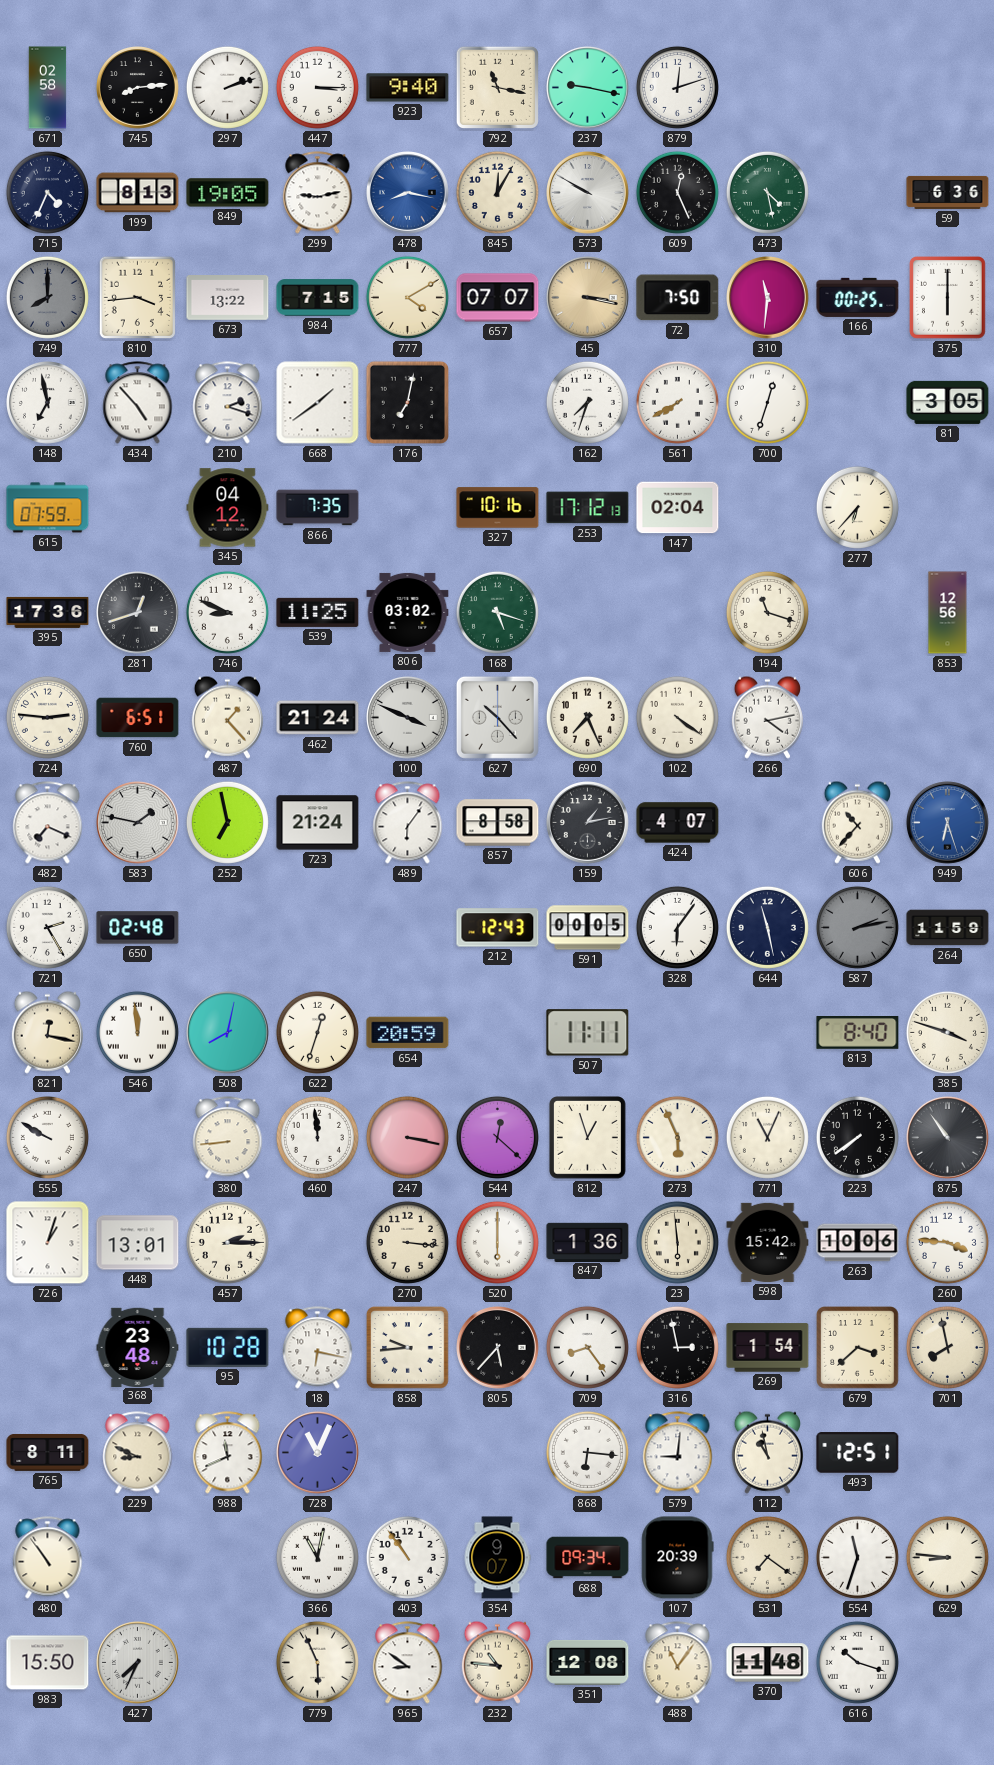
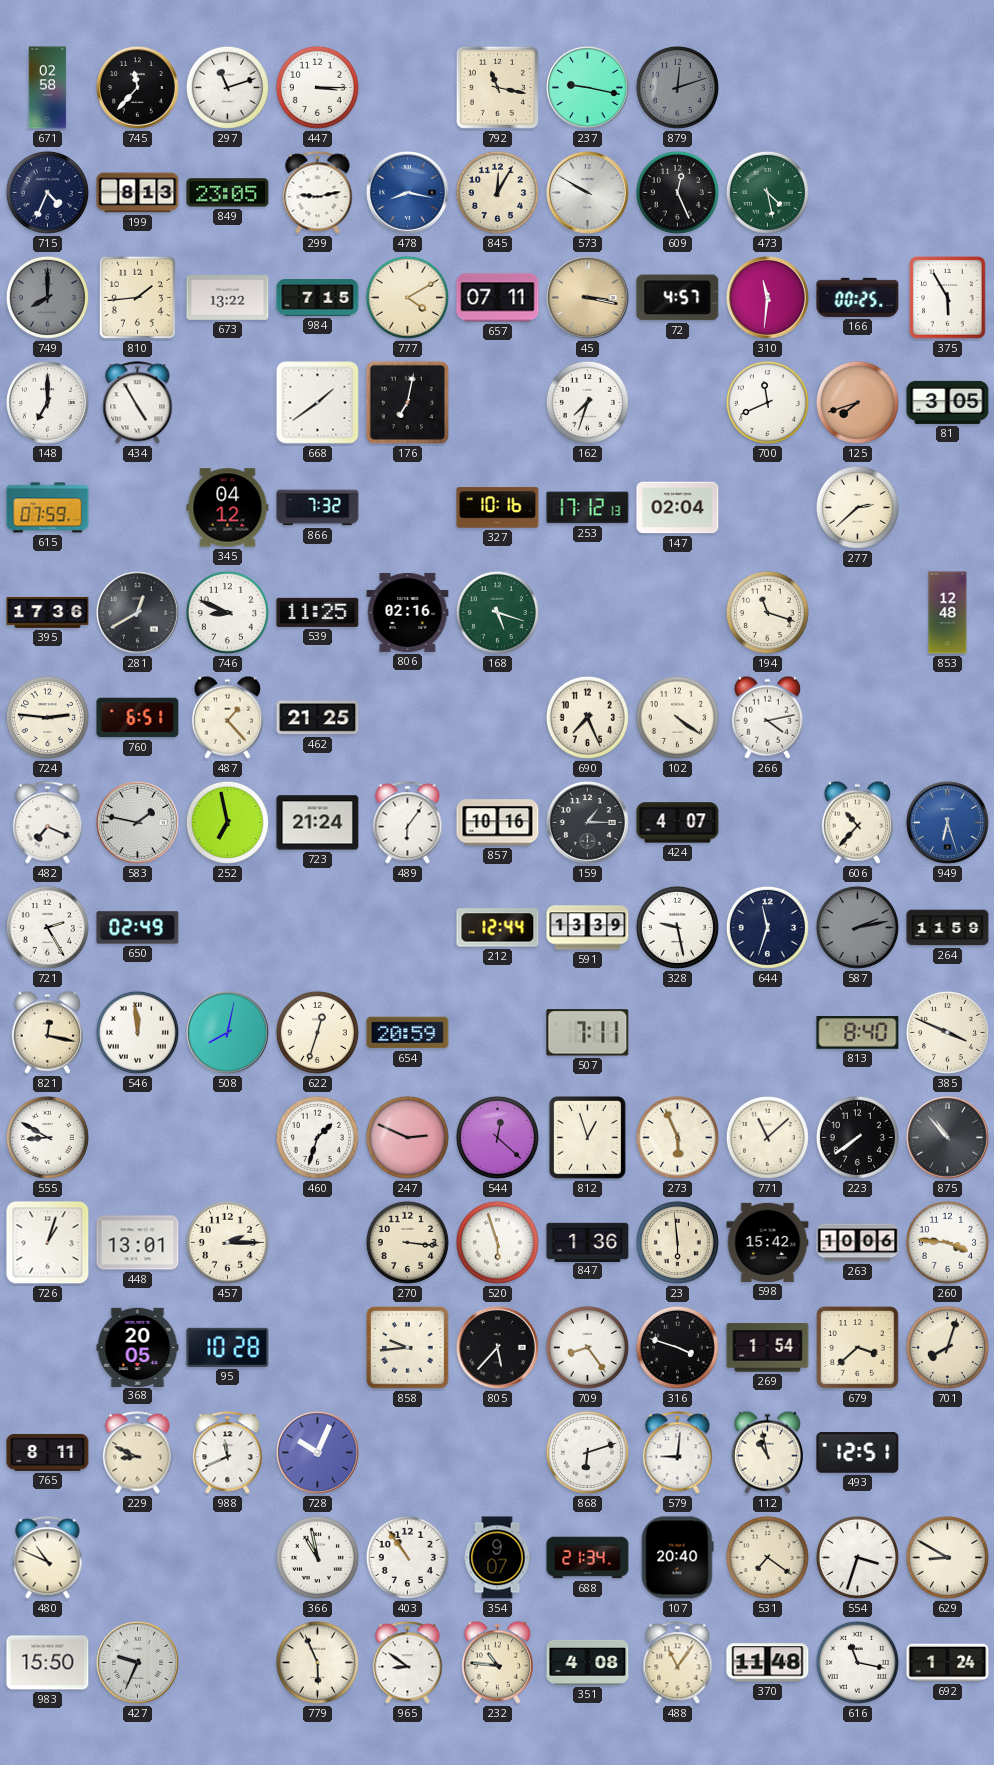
745: 8:14 -> 11:37 (138, 88)
297: 2:12 -> 11:12 (227, 87)
923: 9:40 -> none (408, 88)
879 dial: white -> grey (677, 87)
849: 19:05 -> 23:05 (228, 193)
59: 6:36 -> none (948, 192)
810: 3:44 -> 1:44 (137, 298)
657: 07:07 -> 07:11 (498, 298)
72: 7:50 -> 4:57 (678, 298)
375: 6:00 -> 5:55 (948, 298)
148: 6:58 -> 7:00 (48, 403)
434: 4:53 -> 4:55 (138, 403)
210: 2:18 -> none (228, 403)
561: 7:40 -> none (677, 402)
700: 12:33 -> 11:41 (767, 402)
125: none -> 7:42 (857, 402)
866: 7:35 -> 7:32 (318, 508)
277: 6:37 -> 2:38 (857, 507)
281: 12:42 -> 12:40 (138, 613)
806: 03:02 -> 02:16 (408, 612)
853: 12:56 -> 12:48 (948, 613)
462: 21:24 -> 21:25 (318, 718)
100: 3:49 -> none (408, 718)
627: 10:23 -> none (497, 717)
857: 8:58 -> 10:16 (498, 823)
159: 1:13 -> 1:15 (588, 823)
650: 02:48 -> 02:49 (138, 928)
212: 12:43 -> 12:44 (498, 928)
591: 00:05 -> 13:39 (588, 928)
328: 6:06 -> 9:28 (677, 927)
644: 11:28 -> 11:33 (767, 927)
507: 11:11 -> 7:11 (588, 1033)
385: 3:48 -> 3:49 (947, 1032)
555: 9:50 -> 8:50 (47, 1137)
380: 8:44 -> none (228, 1138)
460: 11:59 -> 1:33 (317, 1137)
247: 3:17 -> 2:49 (407, 1137)
771: 11:04 -> 11:08 (767, 1137)
875: 10:54 -> 10:53 (948, 1138)
520: 6:00 -> 5:57 (497, 1242)
368: 23:48 -> 20:05 (138, 1347)
18: 6:17 -> none (318, 1348)
316: 2:58 -> 3:48 (677, 1347)
701: 7:58 -> 8:03 (947, 1347)
728: 11:04 -> 10:04 (318, 1453)
868: 6:16 -> 6:12 (587, 1452)
480: 10:54 -> 10:49 (48, 1558)
366: 11:02 -> 10:58 (317, 1557)
688: 09:34 -> 21:34 (588, 1558)
107: 20:39 -> 20:40 (678, 1558)
554: 11:33 -> 3:33 (857, 1557)
629: 8:46 -> 8:50 (947, 1557)
427: 7:34 -> 9:34 (138, 1663)
351: 12:08 -> 4:08 (588, 1662)
616: 10:18 -> 11:17 (857, 1662)
692: none -> 1:24 (948, 1663)
